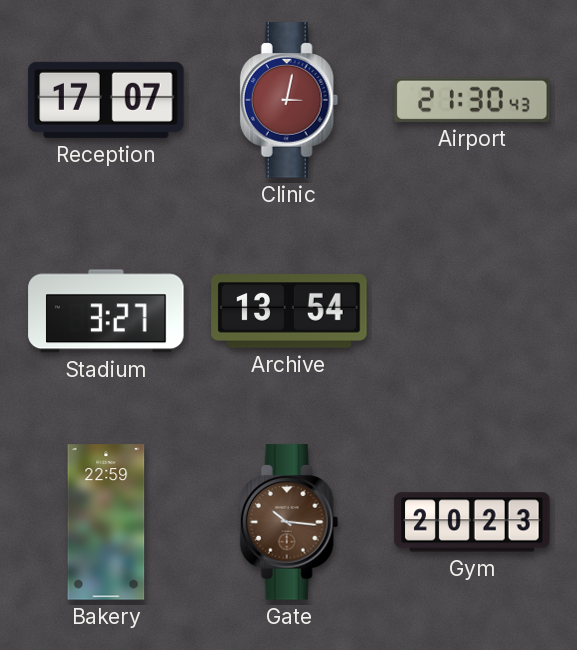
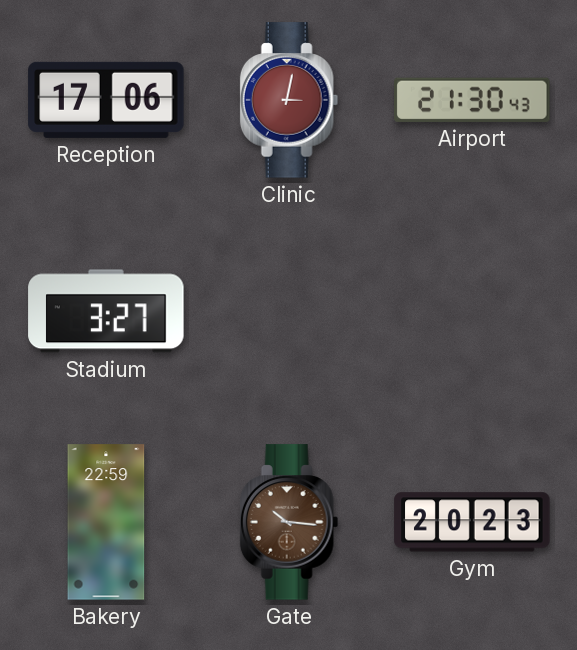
Reception: 17:07 -> 17:06 (106, 100)
Archive: 13:54 -> none (289, 311)
